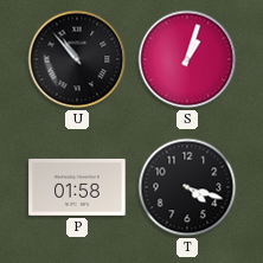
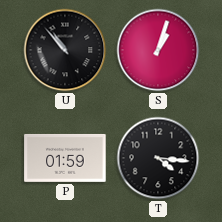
P: 01:58 -> 01:59 (65, 158)
T: 4:18 -> 4:16 (158, 158)
